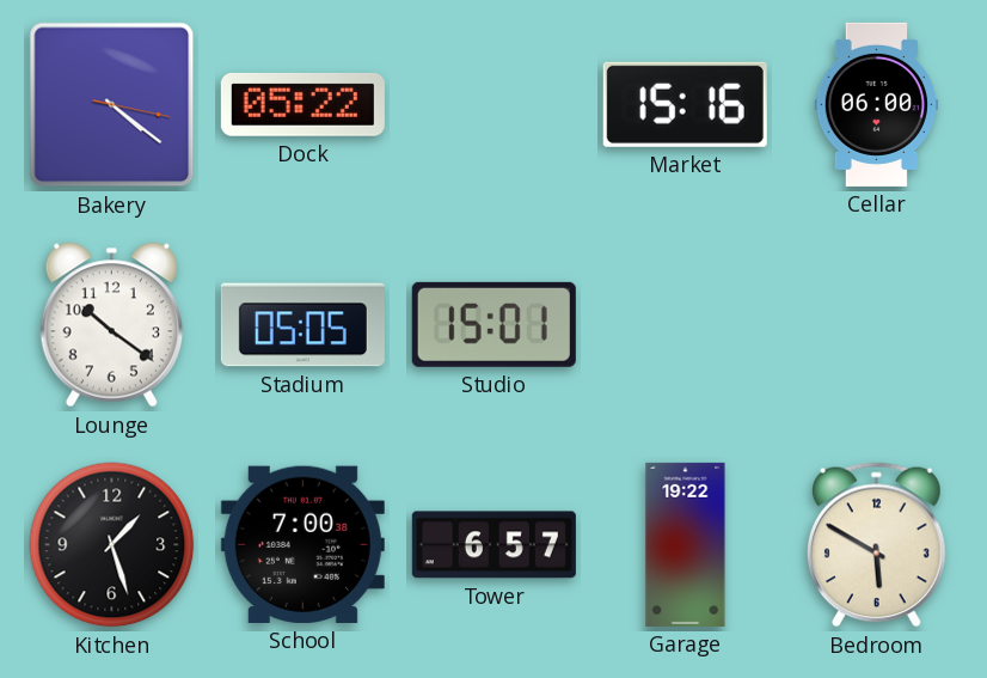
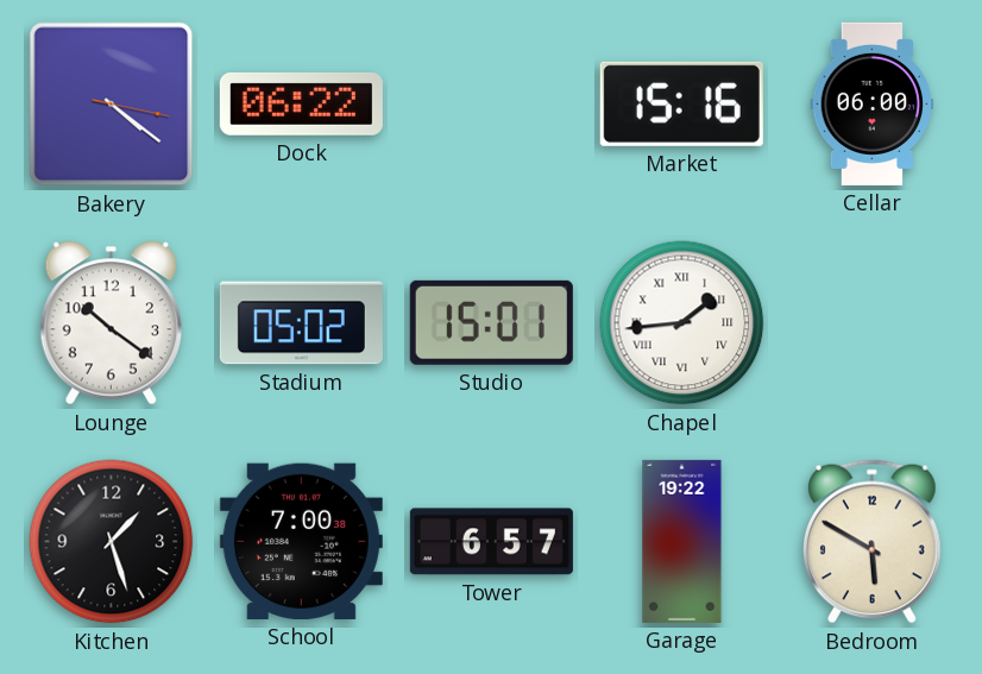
Dock: 05:22 -> 06:22 (301, 103)
Stadium: 05:05 -> 05:02 (301, 323)
Chapel: none -> 1:44 (682, 323)
